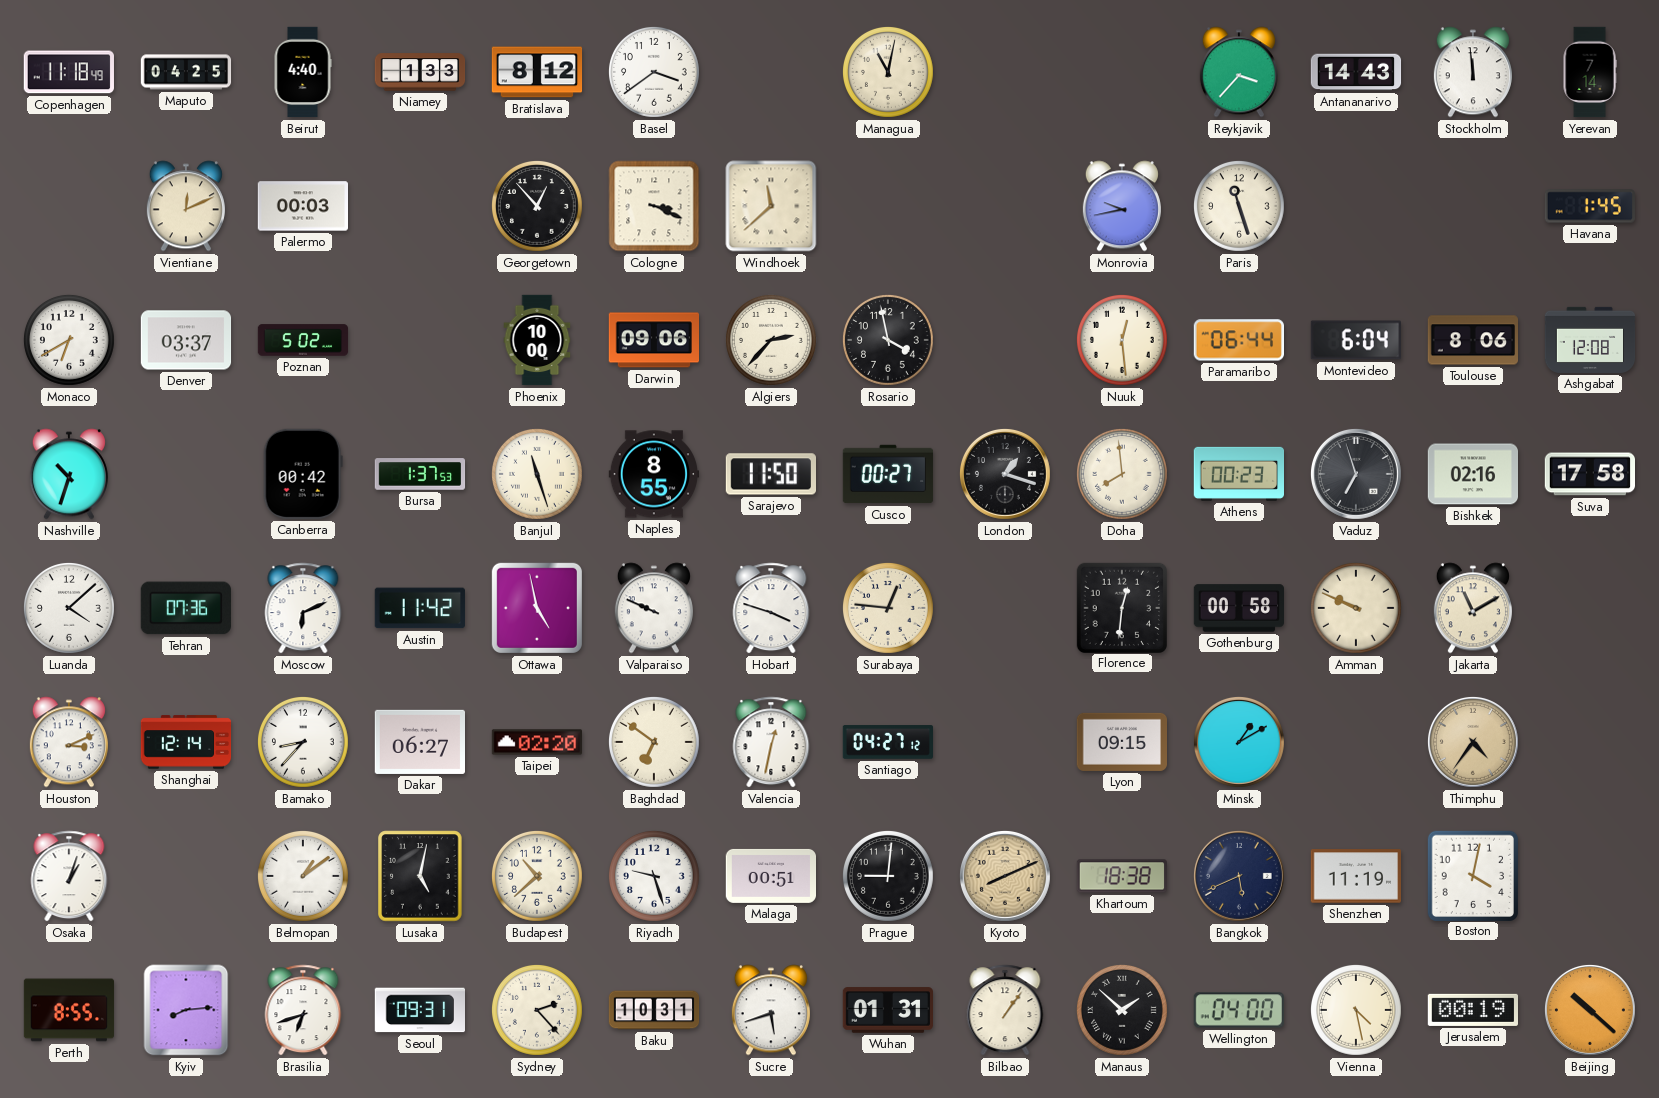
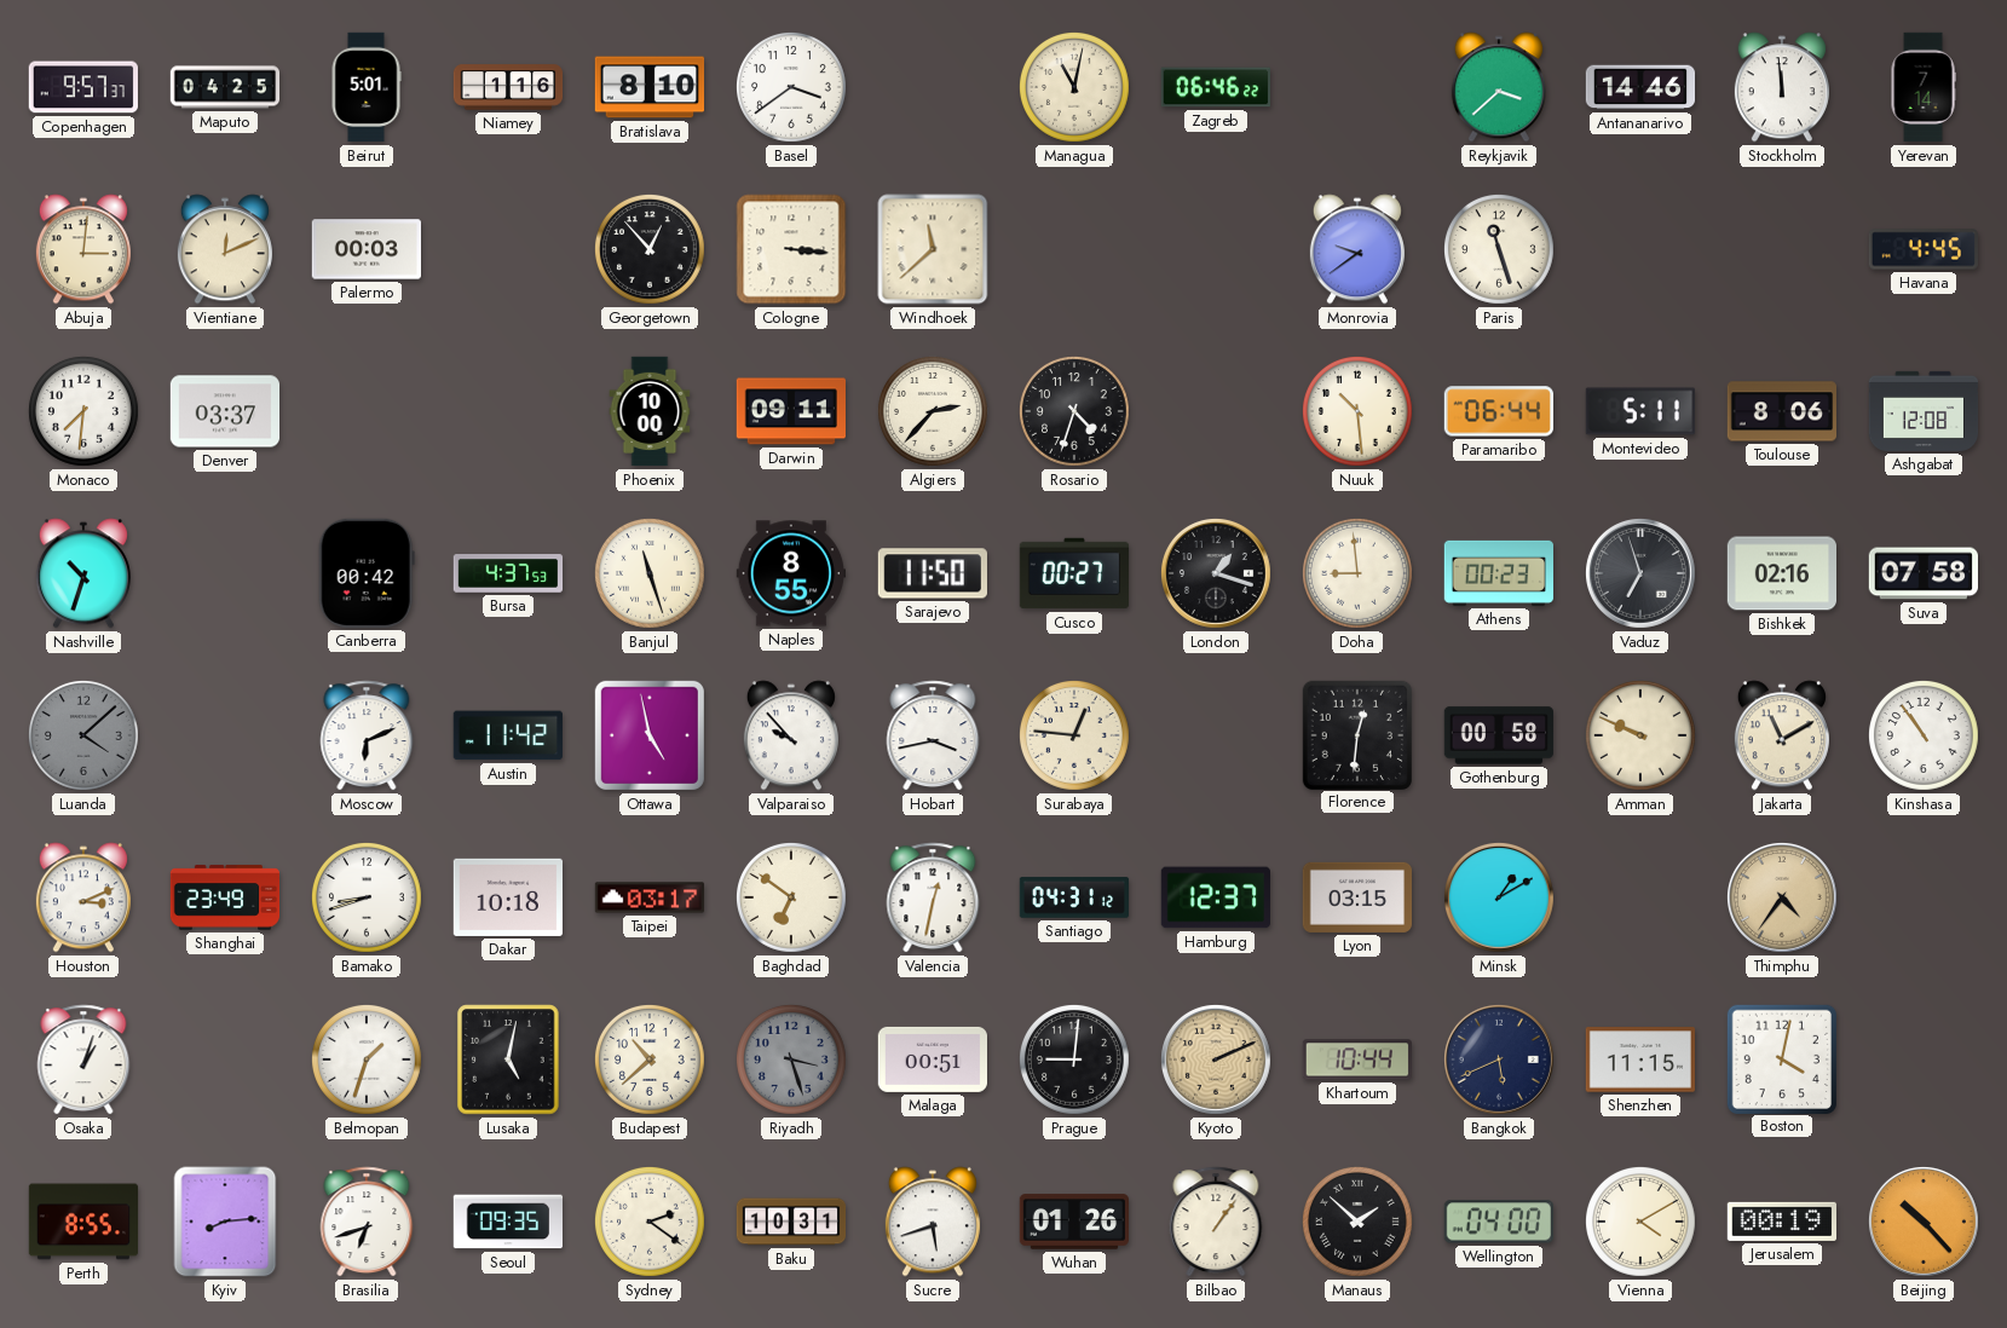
Copenhagen: 11:18 -> 9:57 (83, 87)
Beirut: 4:40 -> 5:01 (367, 87)
Niamey: 1:33 -> 1:16 (508, 87)
Bratislava: 8:12 -> 8:10 (650, 87)
Zagreb: none -> 06:46 (1216, 87)
Reykjavik: 3:37 -> 3:38 (1499, 87)
Antananarivo: 14:43 -> 14:46 (1640, 87)
Abuja: none -> 3:01 (83, 249)
Cologne: 3:19 -> 3:16 (791, 249)
Monrovia: 9:43 -> 9:39 (1357, 249)
Havana: 1:45 -> 4:45 (1922, 249)
Monaco: 6:40 -> 7:31 (85, 412)
Poznan: 5:02 -> none (303, 340)
Darwin: 09:06 -> 09:11 (790, 411)
Rosario: 3:58 -> 4:33 (1075, 412)
Nuuk: 12:29 -> 10:29 (1359, 412)
Montevideo: 6:04 -> 5:11 (1639, 411)
Bursa: 1:37 -> 4:37 (508, 573)
Doha: 7:59 -> 8:59 (1359, 574)
Suva: 17:58 -> 07:58 (1922, 573)
Luanda dial: white -> grey (85, 737)
Tehran: 07:36 -> none (186, 608)
Valparaiso: 9:49 -> 9:53 (791, 735)
Hobart: 3:48 -> 3:43 (933, 735)
Kinshasa: none -> 10:54 (1925, 737)
Shanghai: 12:14 -> 23:49 (225, 897)
Bamako: 8:37 -> 8:42 (368, 899)
Dakar: 06:27 -> 10:18 (507, 897)
Taipei: 02:20 -> 03:17 (650, 897)
Santiago: 04:27 -> 04:31 (1074, 897)
Hamburg: none -> 12:37 (1215, 897)
Lyon: 09:15 -> 03:15 (1356, 897)
Belmopan: 1:09 -> 1:33 (368, 1061)
Riyadh: 9:27 -> 3:27 (792, 1061)
Riyadh dial: white -> grey (792, 1061)
Kyoto: 8:11 -> 2:11 (1216, 1059)
Khartoum: 18:38 -> 10:44 (1356, 1059)
Shenzhen: 11:19 -> 11:15 (1639, 1059)
Seoul: 09:31 -> 09:35 (507, 1222)
Sydney: 2:23 -> 2:21 (651, 1223)
Wuhan: 01:31 -> 01:26 (1074, 1222)
Vienna: 4:28 -> 4:10 (1642, 1223)
Beijing: 10:22 -> 10:23 (1924, 1222)
